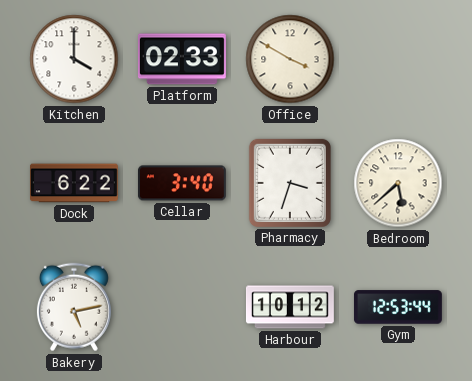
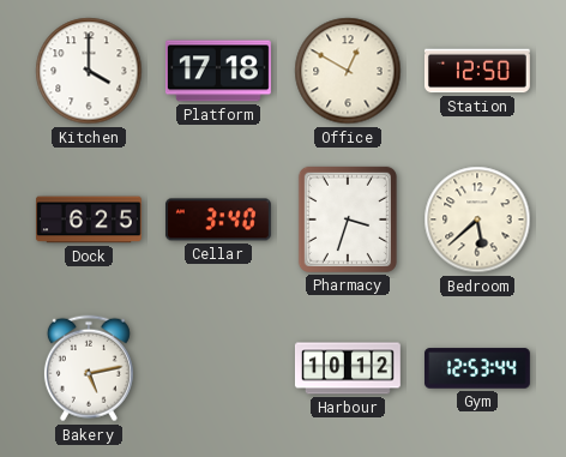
Platform: 02:33 -> 17:18 (218, 71)
Office: 3:50 -> 12:50 (348, 71)
Station: none -> 12:50 (477, 71)
Dock: 6:22 -> 6:25 (89, 220)
